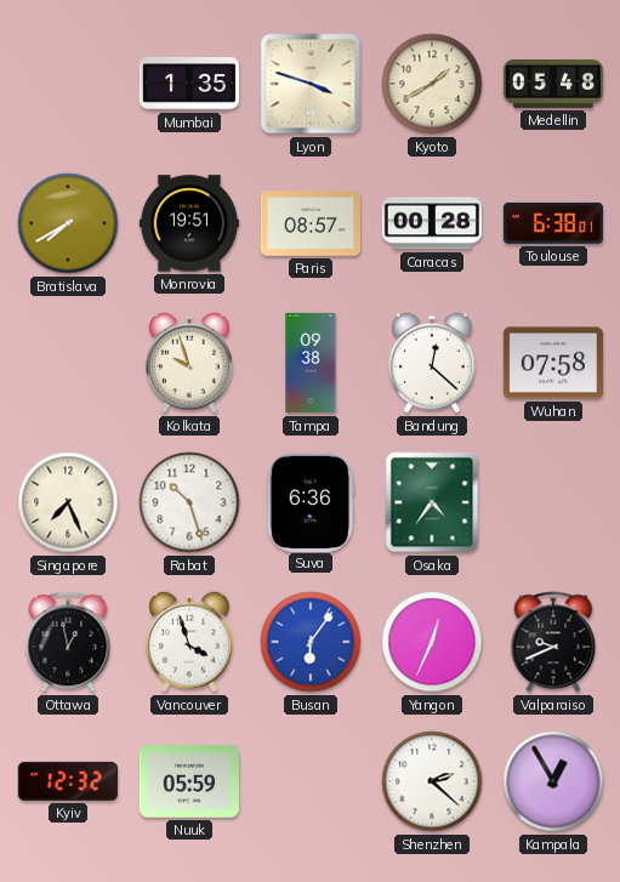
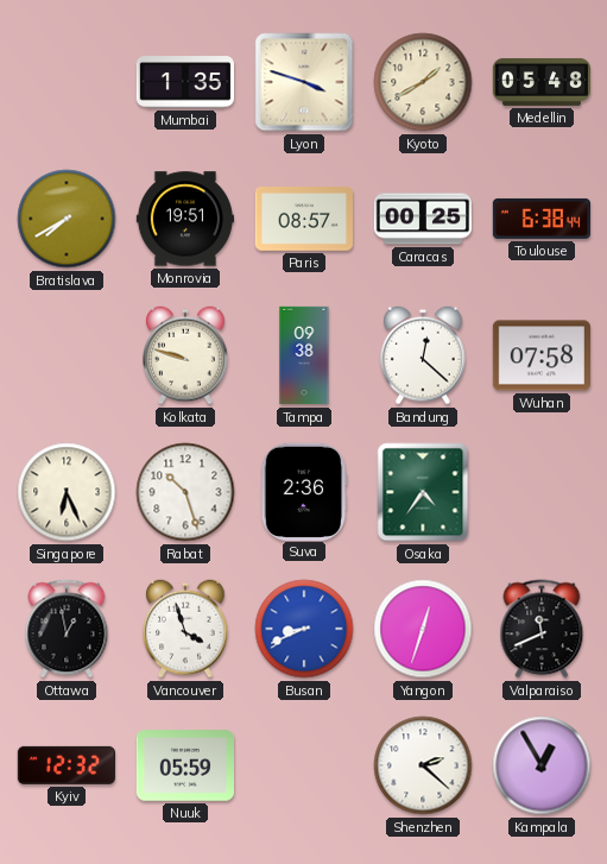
Caracas: 00:28 -> 00:25 (423, 219)
Toulouse: 6:38:01 -> 6:38:44 (540, 219)
Kolkata: 9:57 -> 9:48 (185, 355)
Singapore: 7:26 -> 6:26 (67, 492)
Suva: 6:36 -> 2:36 (304, 491)
Busan: 6:06 -> 8:41 (304, 629)
Yangon: 12:34 -> 12:33 (423, 629)
Valparaiso: 9:41 -> 11:41 (542, 629)
